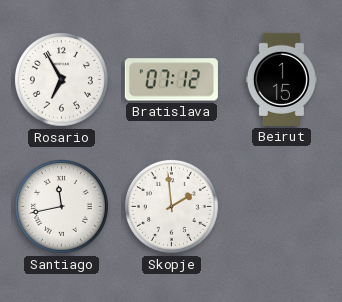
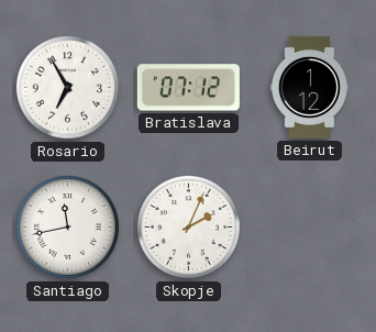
Beirut: 1:15 -> 1:12 (309, 87)
Skopje: 1:59 -> 2:04 (188, 226)
